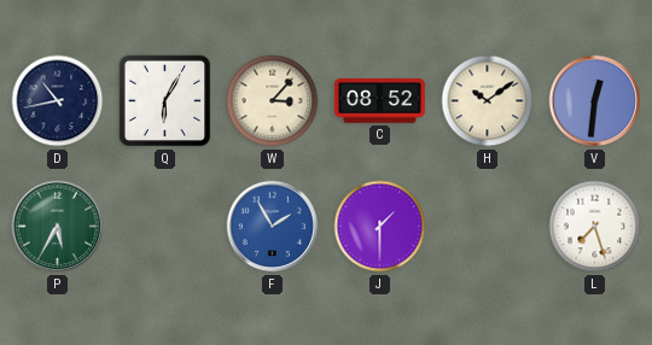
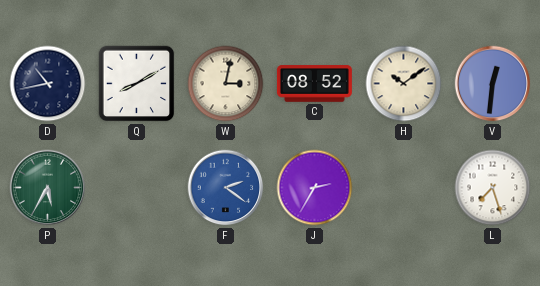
Q: 6:05 -> 8:10 (137, 84)
W: 3:07 -> 3:02 (226, 84)
F: 1:55 -> 2:21 (226, 188)
J: 1:30 -> 2:35 (315, 188)
